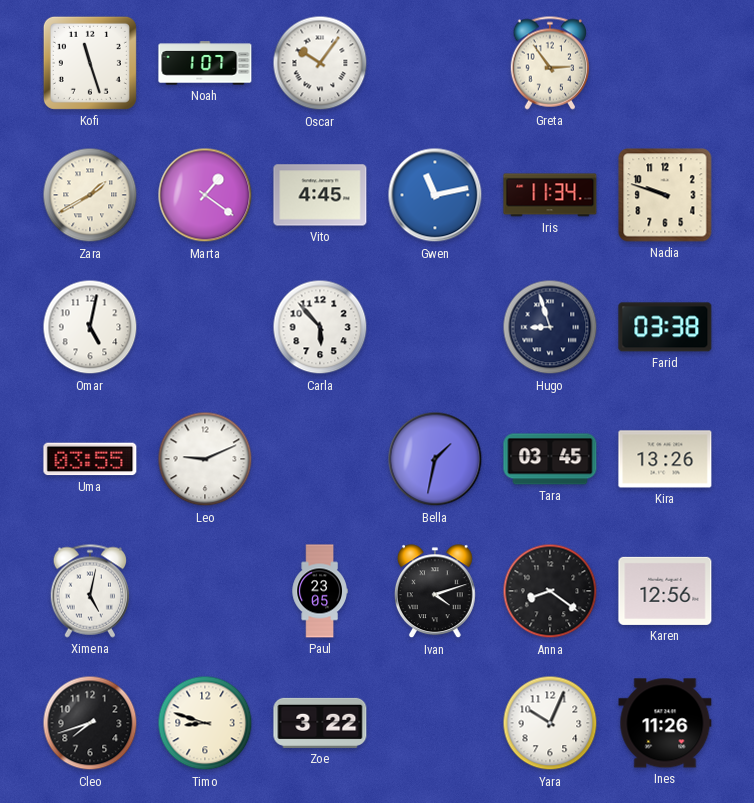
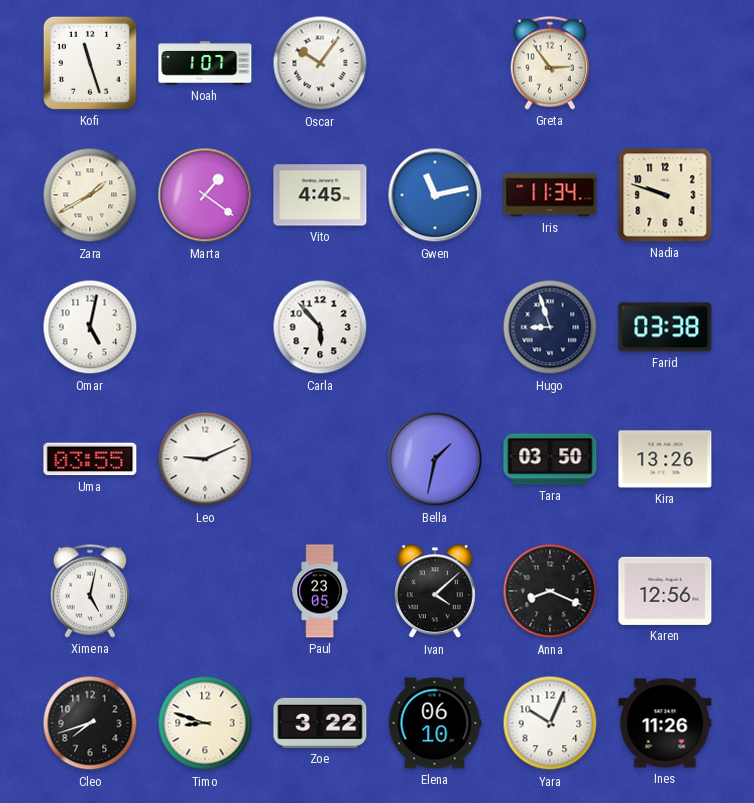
Tara: 03:45 -> 03:50 (550, 459)
Ivan: 4:12 -> 4:08 (435, 592)
Anna: 8:21 -> 8:19 (550, 591)
Elena: none -> 06:10 (435, 723)
